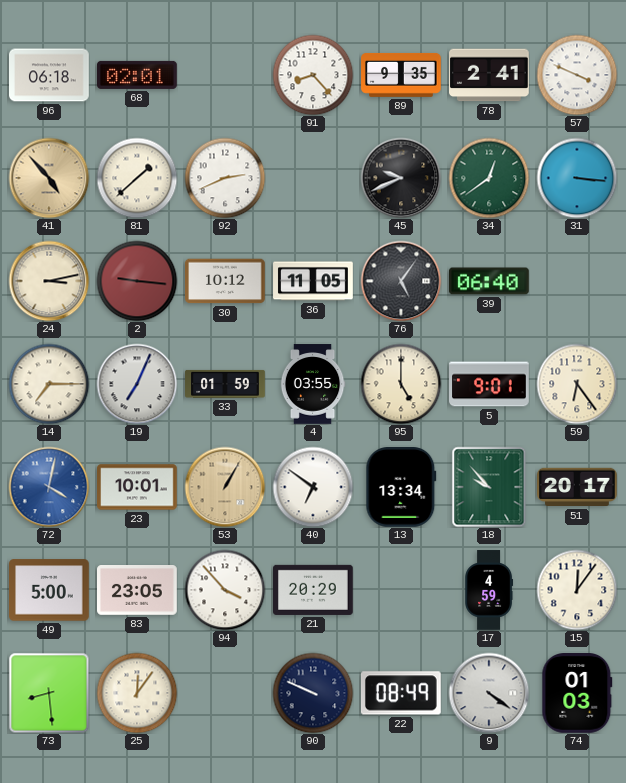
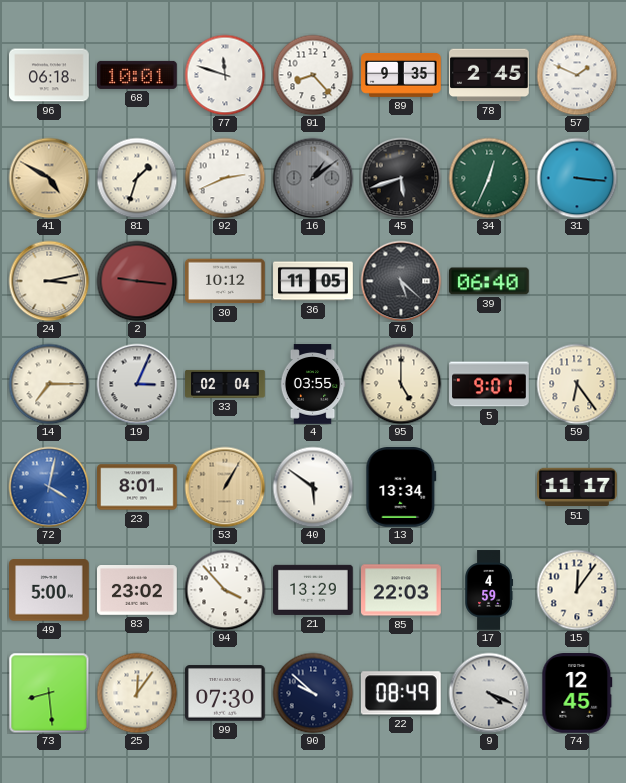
68: 02:01 -> 10:01 (138, 75)
77: none -> 11:48 (225, 75)
78: 2:41 -> 2:45 (490, 75)
57: 3:49 -> 1:49 (577, 75)
41: 4:53 -> 4:50 (49, 178)
81: 1:38 -> 1:33 (137, 178)
16: none -> 1:09 (313, 178)
45: 9:41 -> 5:42 (401, 178)
34: 12:39 -> 12:34 (489, 178)
76: 5:06 -> 5:22 (401, 281)
19: 7:04 -> 3:04 (137, 384)
33: 01:59 -> 02:04 (225, 384)
23: 10:01 -> 8:01 (137, 487)
40: 6:51 -> 5:51 (313, 487)
18: 9:53 -> none (489, 487)
51: 20:17 -> 11:17 (577, 487)
83: 23:05 -> 23:02 (138, 591)
21: 20:29 -> 13:29 (314, 590)
85: none -> 22:03 (402, 590)
99: none -> 07:30 (226, 693)
90: 9:49 -> 9:52 (313, 693)
9: 4:21 -> 4:19 (489, 693)
74: 01:03 -> 12:45 (577, 694)
